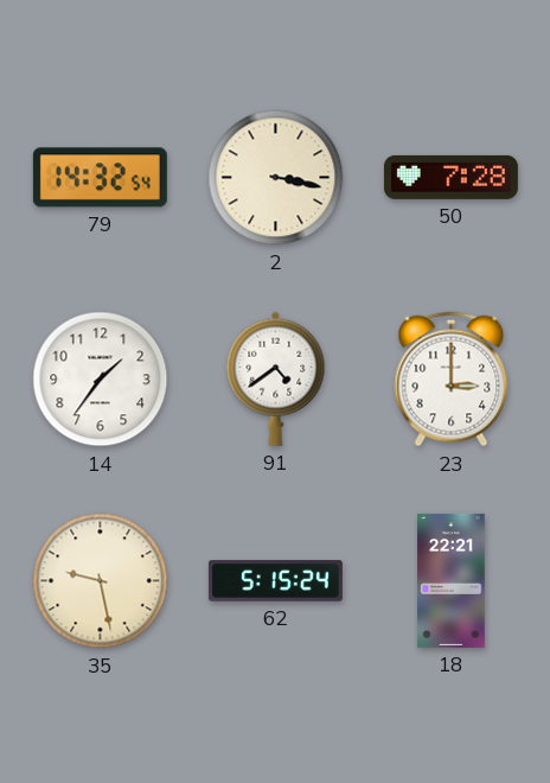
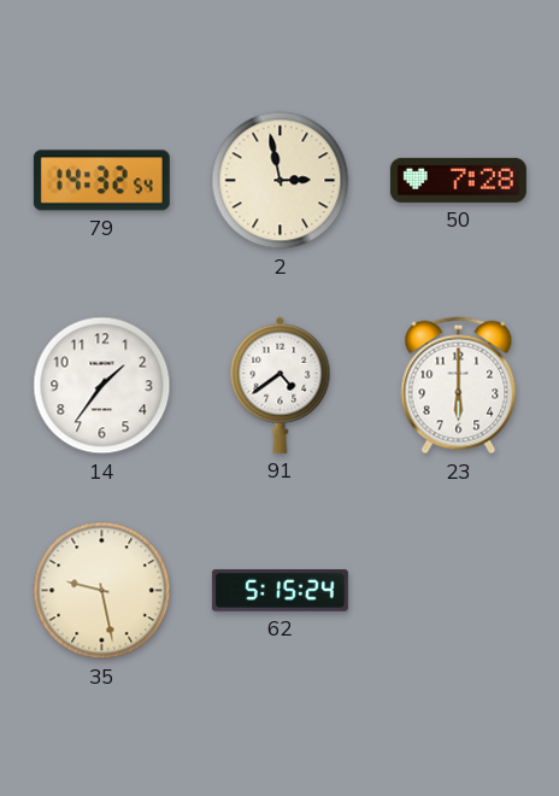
2: 3:17 -> 2:58 (281, 181)
23: 3:00 -> 6:00 (459, 386)
18: 22:21 -> none (452, 580)
